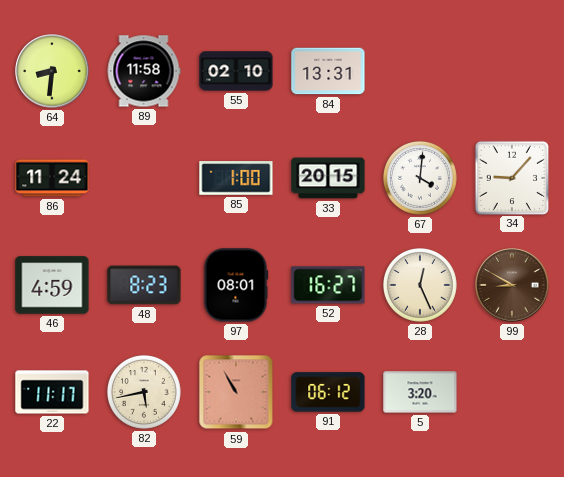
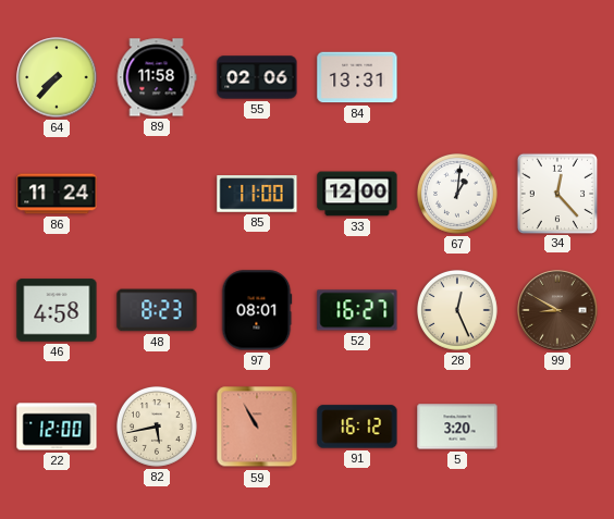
64: 8:31 -> 7:37 (57, 77)
55: 02:10 -> 02:06 (257, 77)
85: 1:00 -> 11:00 (257, 194)
33: 20:15 -> 12:00 (357, 194)
67: 4:01 -> 1:01 (458, 195)
34: 9:07 -> 12:23 (556, 193)
46: 4:59 -> 4:58 (57, 310)
22: 11:17 -> 12:00 (57, 427)
91: 06:12 -> 16:12 (357, 427)
